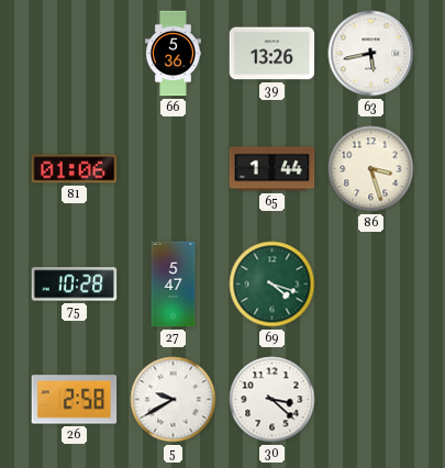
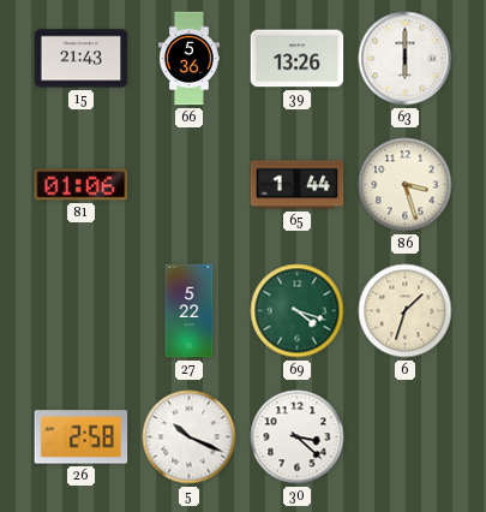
15: none -> 21:43 (82, 59)
63: 5:43 -> 6:00 (406, 59)
75: 10:28 -> none (75, 285)
27: 5:47 -> 5:22 (190, 311)
6: none -> 1:33 (406, 311)
5: 9:40 -> 10:19 (190, 437)
